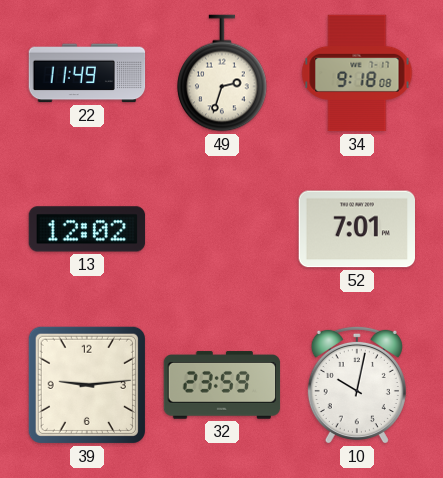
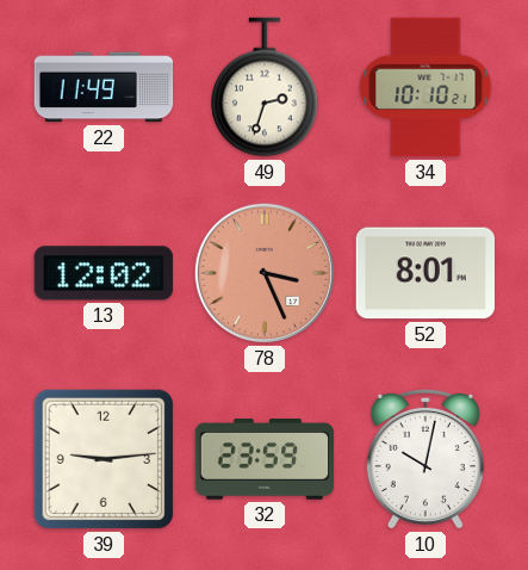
34: 9:18 -> 10:10 (425, 87)
78: none -> 3:26 (265, 273)
52: 7:01 -> 8:01 (425, 273)
